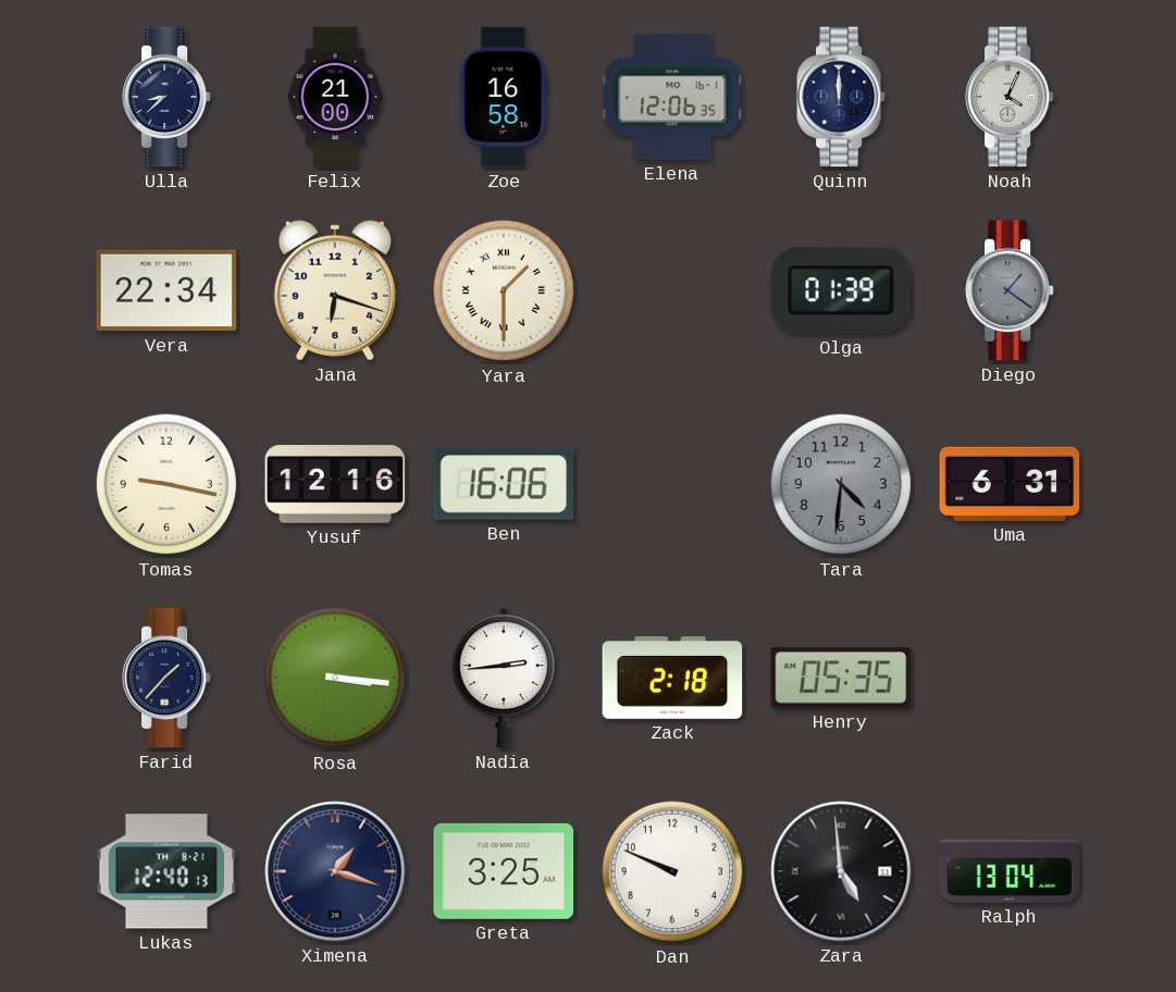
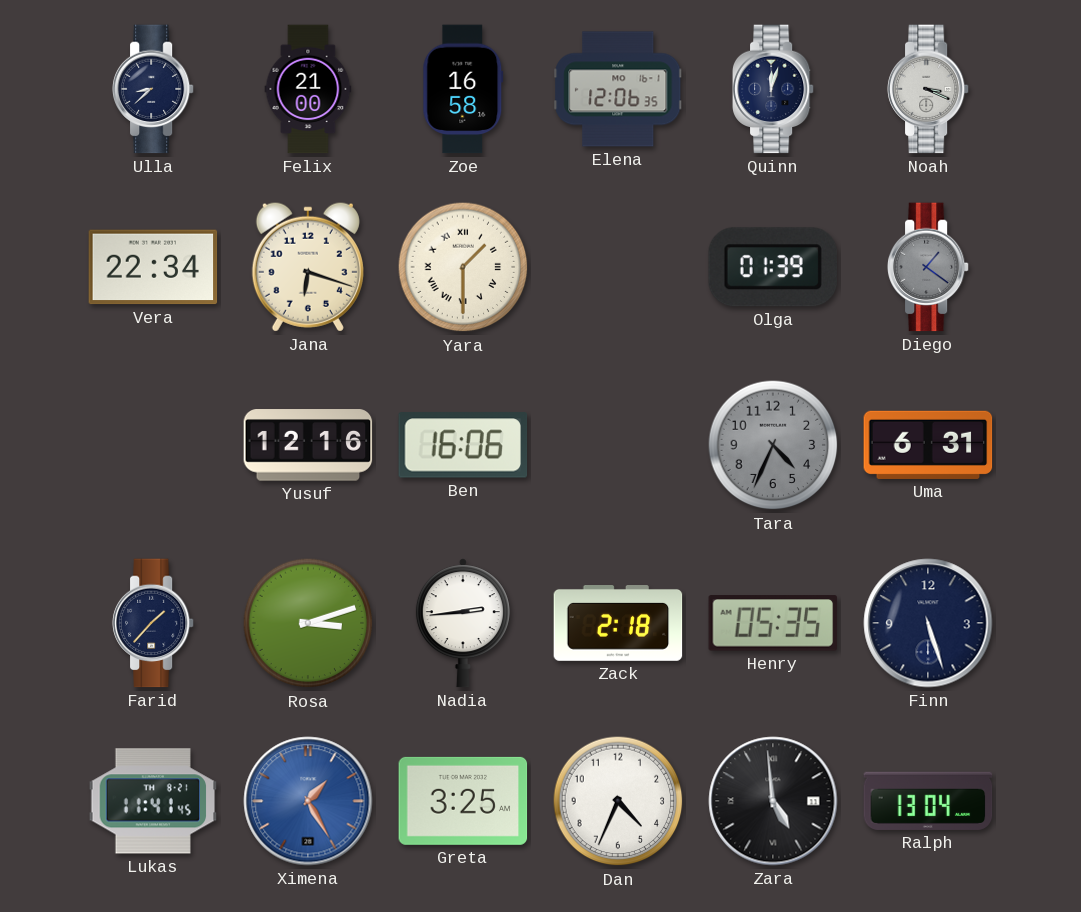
Quinn: 12:00 -> 12:03 (773, 89)
Noah: 4:04 -> 3:19 (928, 89)
Tomas: 9:17 -> none (166, 484)
Tara: 4:31 -> 4:34 (773, 445)
Rosa: 3:16 -> 3:12 (308, 623)
Finn: none -> 5:27 (928, 623)
Lukas: 12:40 -> 11:41 (153, 801)
Ximena: 1:18 -> 1:25 (308, 801)
Ximena dial: navy -> blue (308, 801)
Dan: 9:49 -> 4:34 (618, 801)
